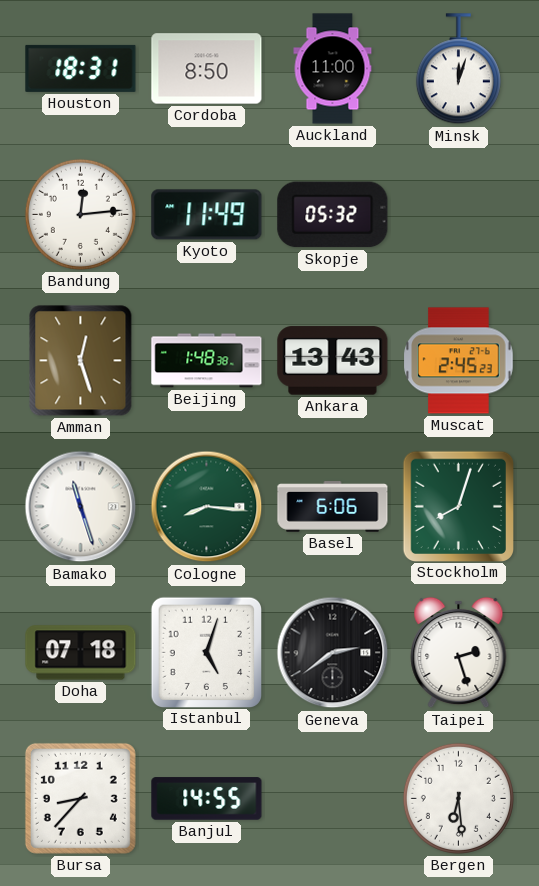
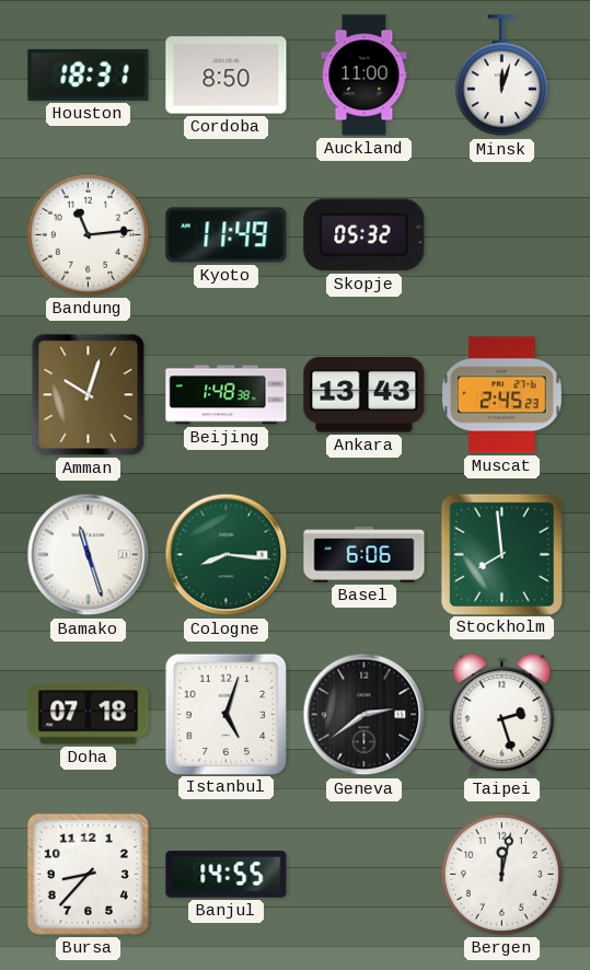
Bandung: 12:14 -> 11:14 (88, 234)
Amman: 12:27 -> 10:03 (89, 395)
Stockholm: 8:03 -> 7:59 (501, 554)
Bergen: 6:29 -> 12:02 (501, 874)
